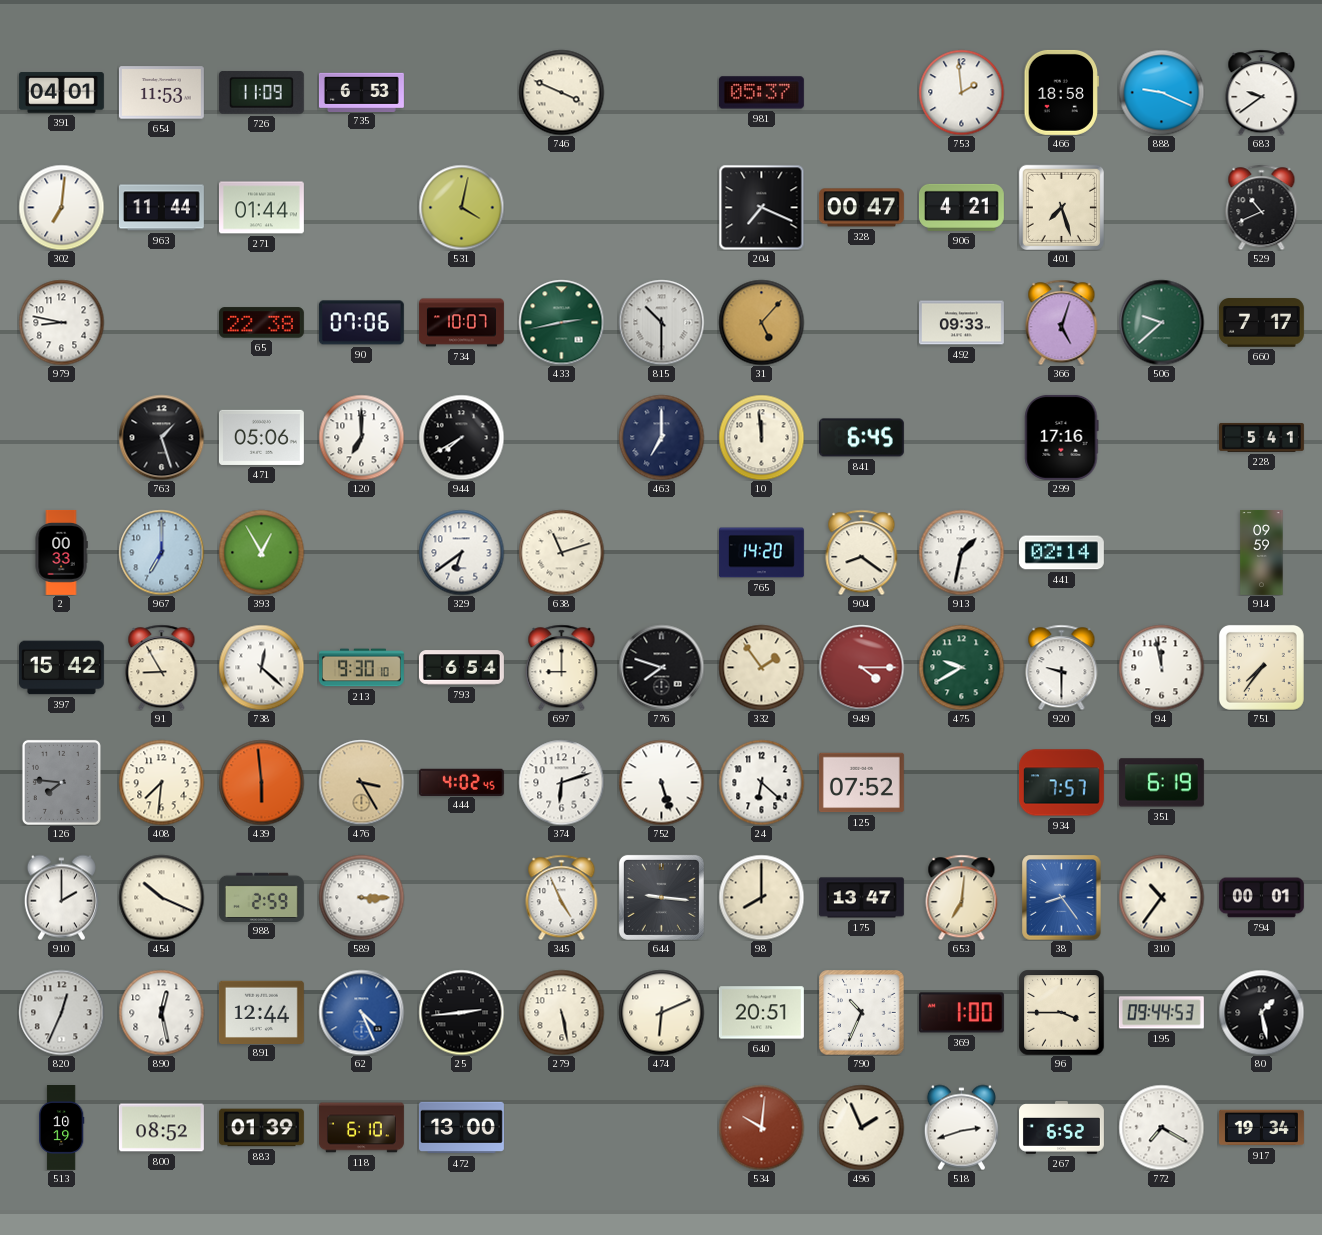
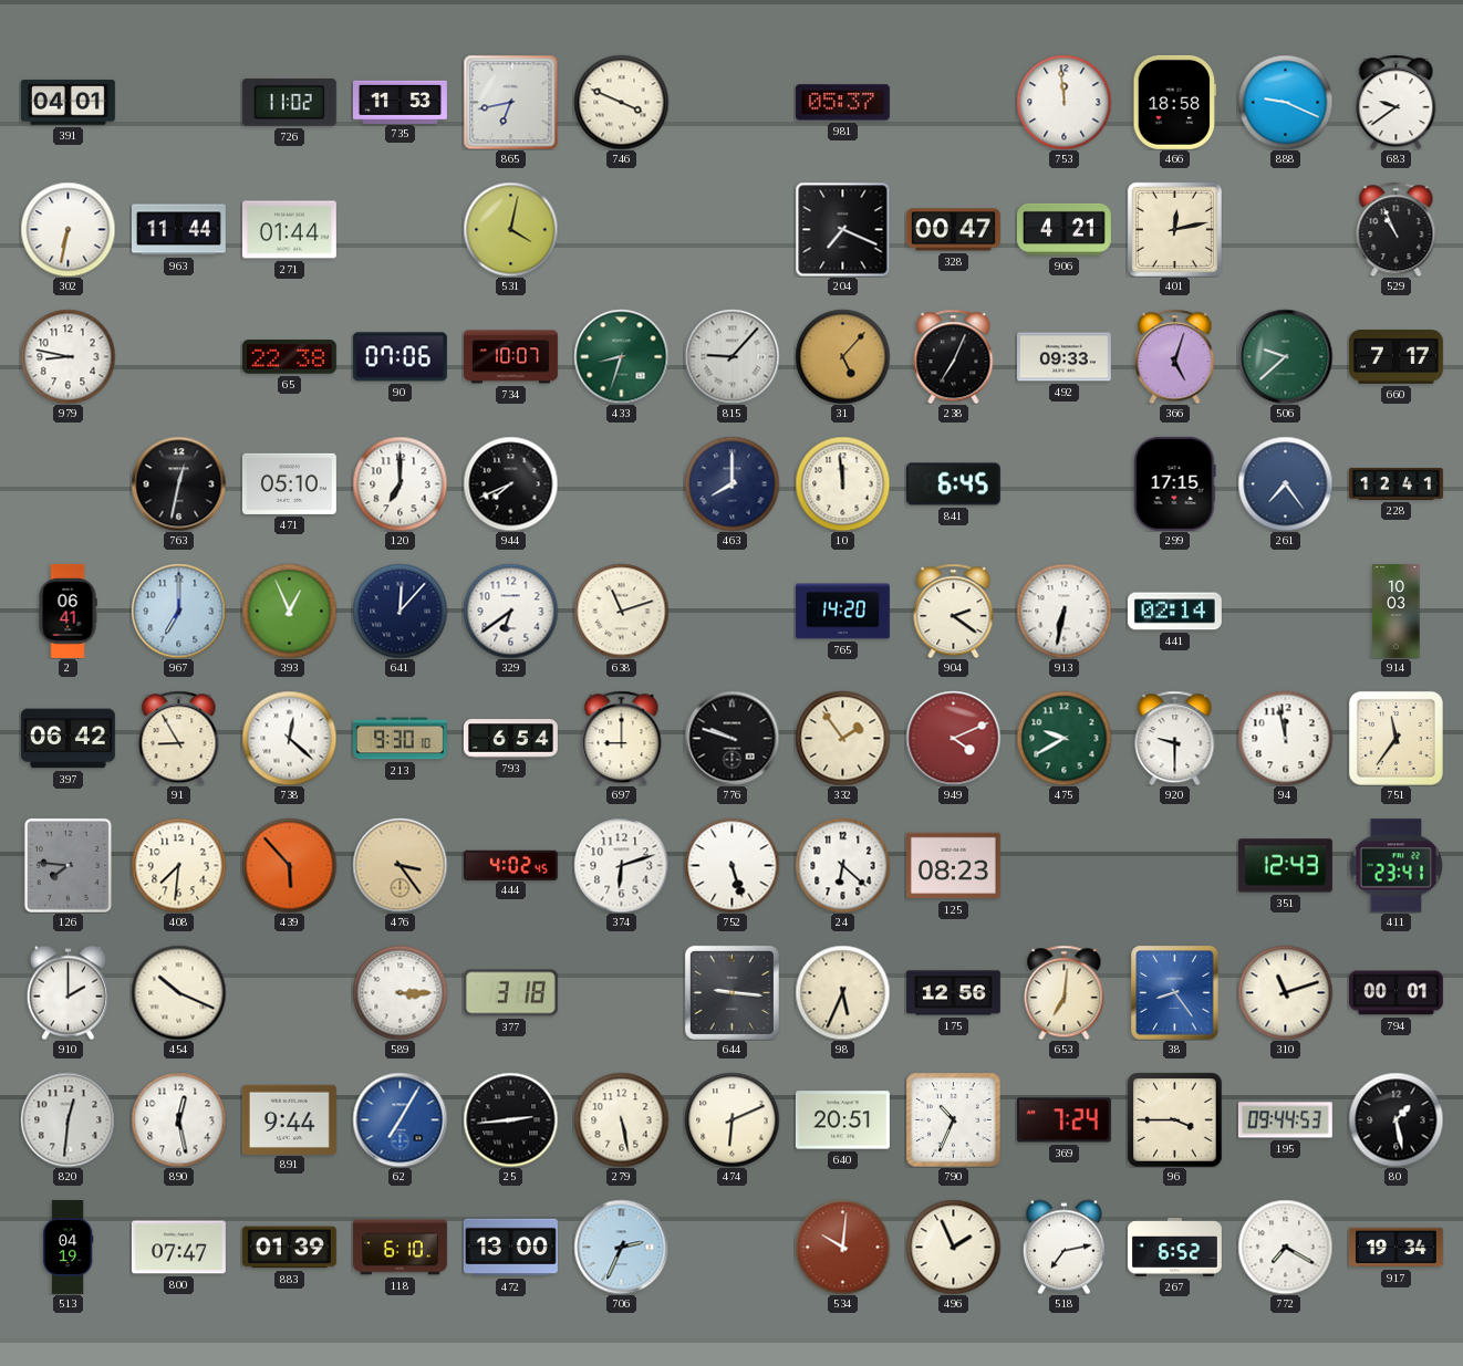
654: 11:53 -> none (161, 93)
726: 11:09 -> 11:02 (289, 102)
735: 6:53 -> 11:53 (400, 102)
865: none -> 6:43 (510, 102)
753: 1:59 -> 11:59 (1063, 102)
302: 7:01 -> 6:32 (68, 229)
401: 7:27 -> 12:13 (1174, 229)
529: 10:41 -> 10:56 (1397, 229)
433: 2:43 -> 8:33 (621, 356)
815: 10:30 -> 9:07 (731, 356)
238: none -> 7:04 (954, 356)
763: 1:27 -> 12:32 (178, 483)
471: 05:06 -> 05:10 (289, 483)
944: 7:40 -> 7:41 (510, 483)
463: 7:00 -> 8:00 (731, 483)
299: 17:16 -> 17:15 (1175, 483)
261: none -> 7:24 (1285, 483)
228: 5:41 -> 12:41 (1397, 483)
2: 00:33 -> 06:41 (68, 611)
393: 12:55 -> 12:56 (289, 611)
641: none -> 12:07 (400, 611)
904: 8:21 -> 2:21 (954, 611)
913: 1:32 -> 6:32 (1063, 611)
914: 09:59 -> 10:03 (1397, 611)
397: 15:42 -> 06:42 (68, 739)
776: 7:48 -> 9:48 (731, 738)
949: 4:15 -> 4:11 (953, 738)
751: 7:36 -> 11:36 (1395, 738)
439: 5:59 -> 5:53 (289, 865)
476: 3:25 -> 3:24 (400, 865)
125: 07:52 -> 08:23 (953, 866)
934: 7:57 -> none (1061, 783)
351: 6:19 -> 12:43 (1285, 866)
411: none -> 23:41 (1395, 866)
988: 2:59 -> none (261, 897)
377: none -> 3:18 (510, 993)
345: 4:56 -> none (562, 897)
98: 8:00 -> 5:34 (842, 992)
175: 13:47 -> 12:56 (953, 993)
310: 10:36 -> 11:12 (1285, 992)
820: 12:34 -> 12:31 (68, 1119)
891: 12:44 -> 9:44 (289, 1119)
62: 4:26 -> 7:05 (400, 1119)
369: 1:00 -> 7:24 (1063, 1120)
513: 10:19 -> 04:19 (68, 1248)
800: 08:52 -> 07:47 (178, 1248)
706: none -> 2:34 (621, 1247)
518: 2:42 -> 7:13 (1063, 1247)
